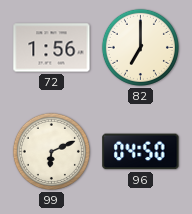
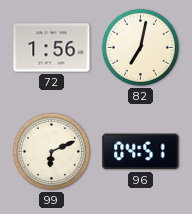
82: 7:00 -> 7:02 (140, 47)
96: 04:50 -> 04:51 (141, 152)
